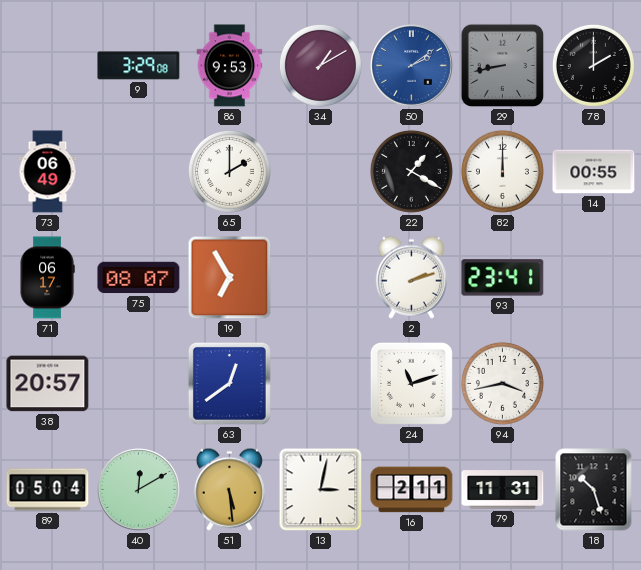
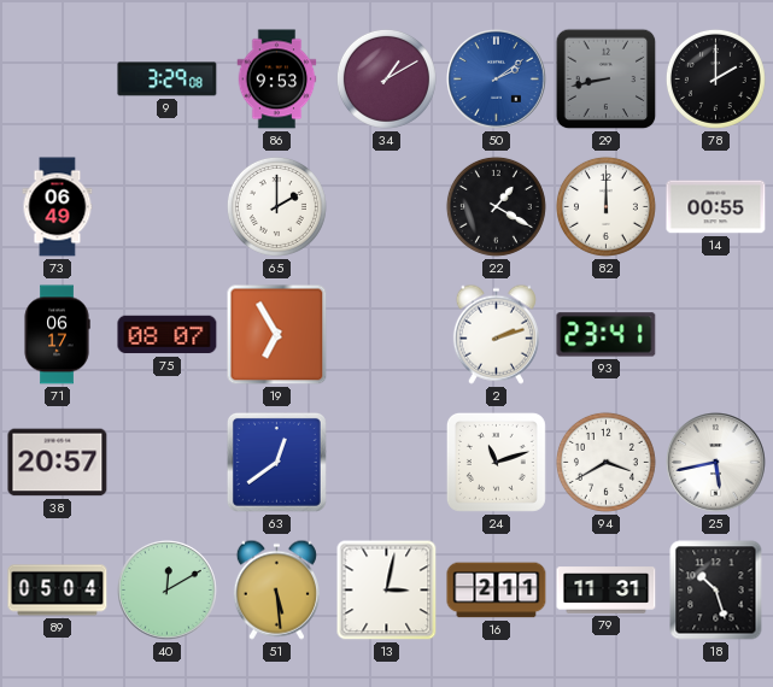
94: 3:43 -> 3:40 (605, 462)
25: none -> 5:43 (716, 463)
